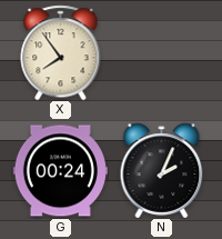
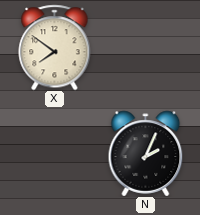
X: 7:54 -> 7:51 (55, 47)
G: 00:24 -> none (60, 171)
